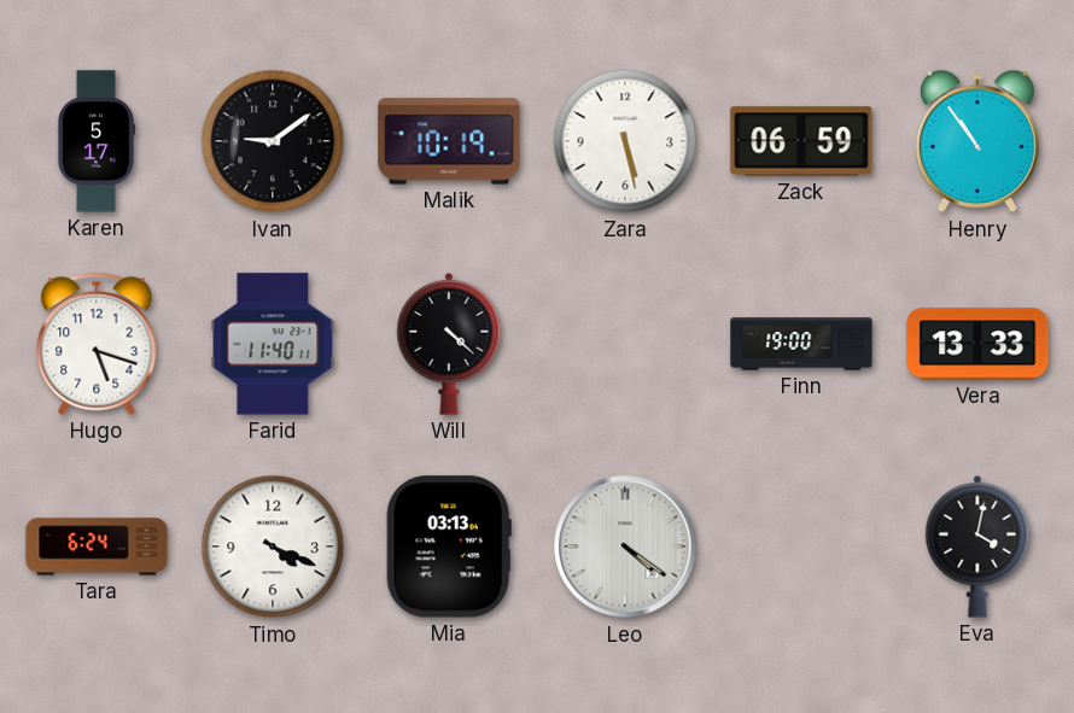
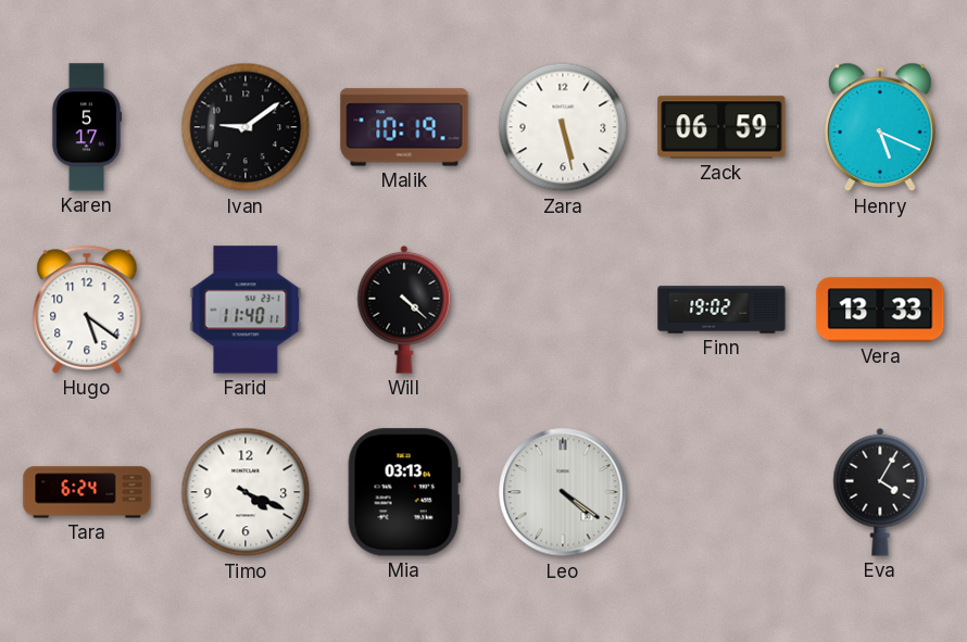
Henry: 10:54 -> 5:19 (880, 127)
Hugo: 5:18 -> 5:21 (87, 310)
Finn: 19:00 -> 19:02 (721, 310)
Eva: 4:02 -> 4:05 (880, 492)
